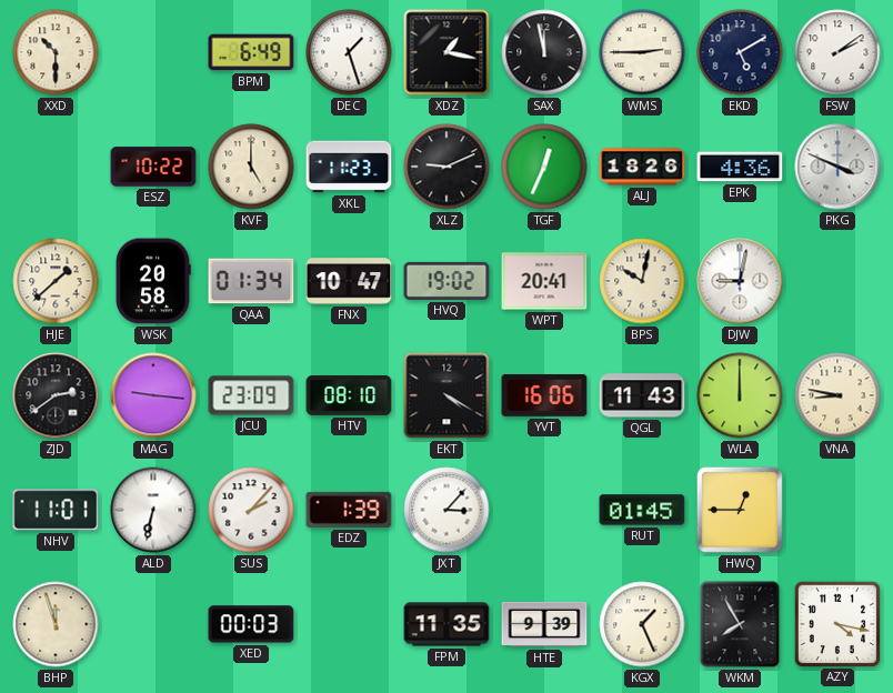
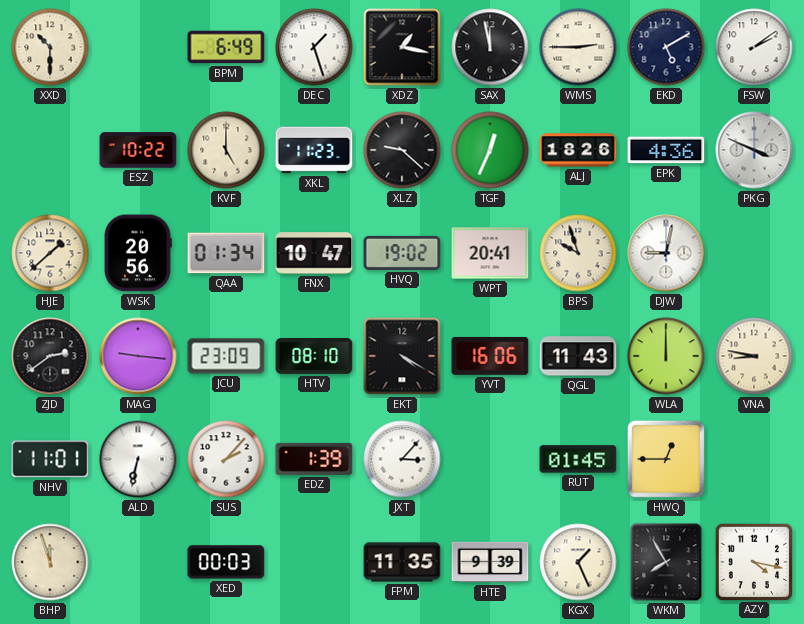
XLZ: 9:11 -> 9:22 (402, 150)
WSK: 20:58 -> 20:56 (138, 253)
BPS: 10:02 -> 9:57 (578, 253)
